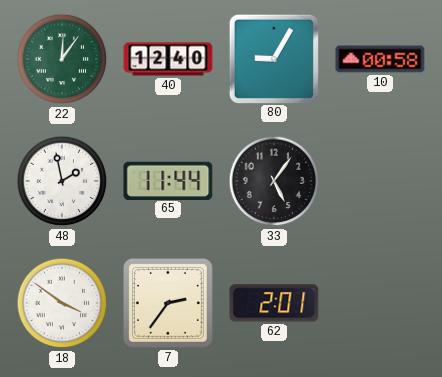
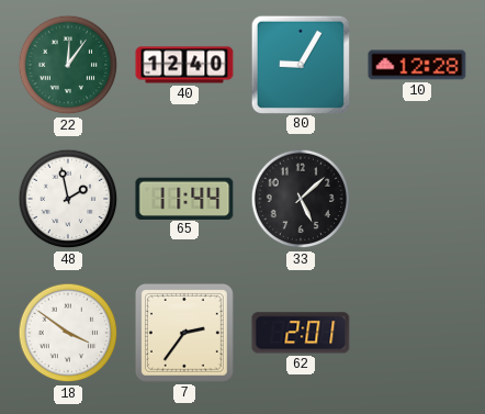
10: 00:58 -> 12:28 (417, 65)
33: 5:06 -> 5:08 (301, 199)
